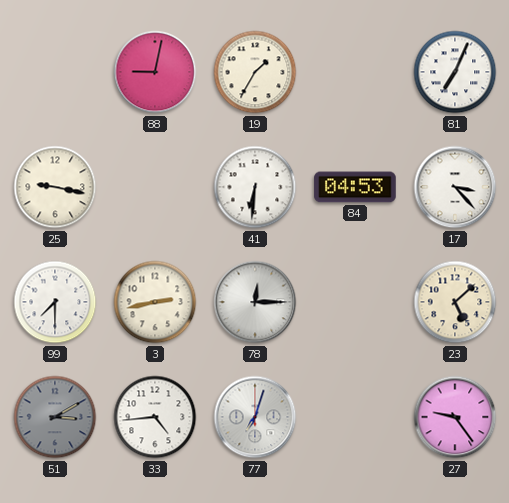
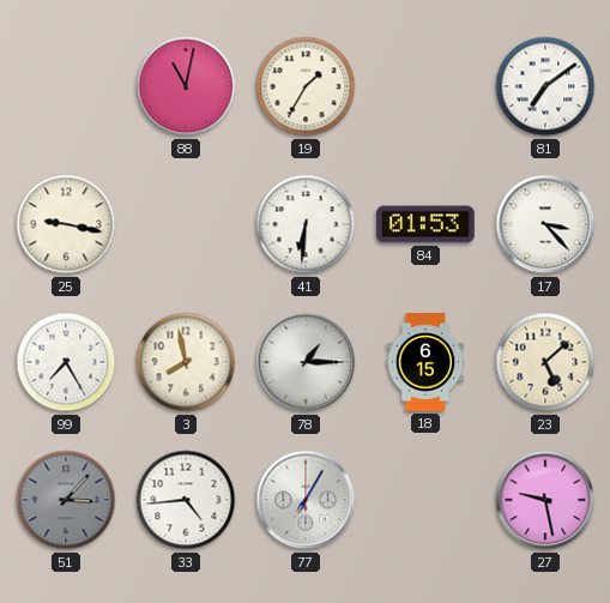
88: 9:02 -> 11:02 (186, 86)
81: 7:04 -> 7:09 (545, 86)
84: 04:53 -> 01:53 (425, 224)
99: 7:30 -> 7:25 (66, 362)
3: 2:43 -> 7:58 (186, 362)
78: 12:15 -> 1:15 (306, 362)
18: none -> 6:15 (425, 362)
51: 3:10 -> 3:07 (66, 500)
77: 7:03 -> 7:05 (306, 500)
27: 9:24 -> 9:28 (545, 500)
